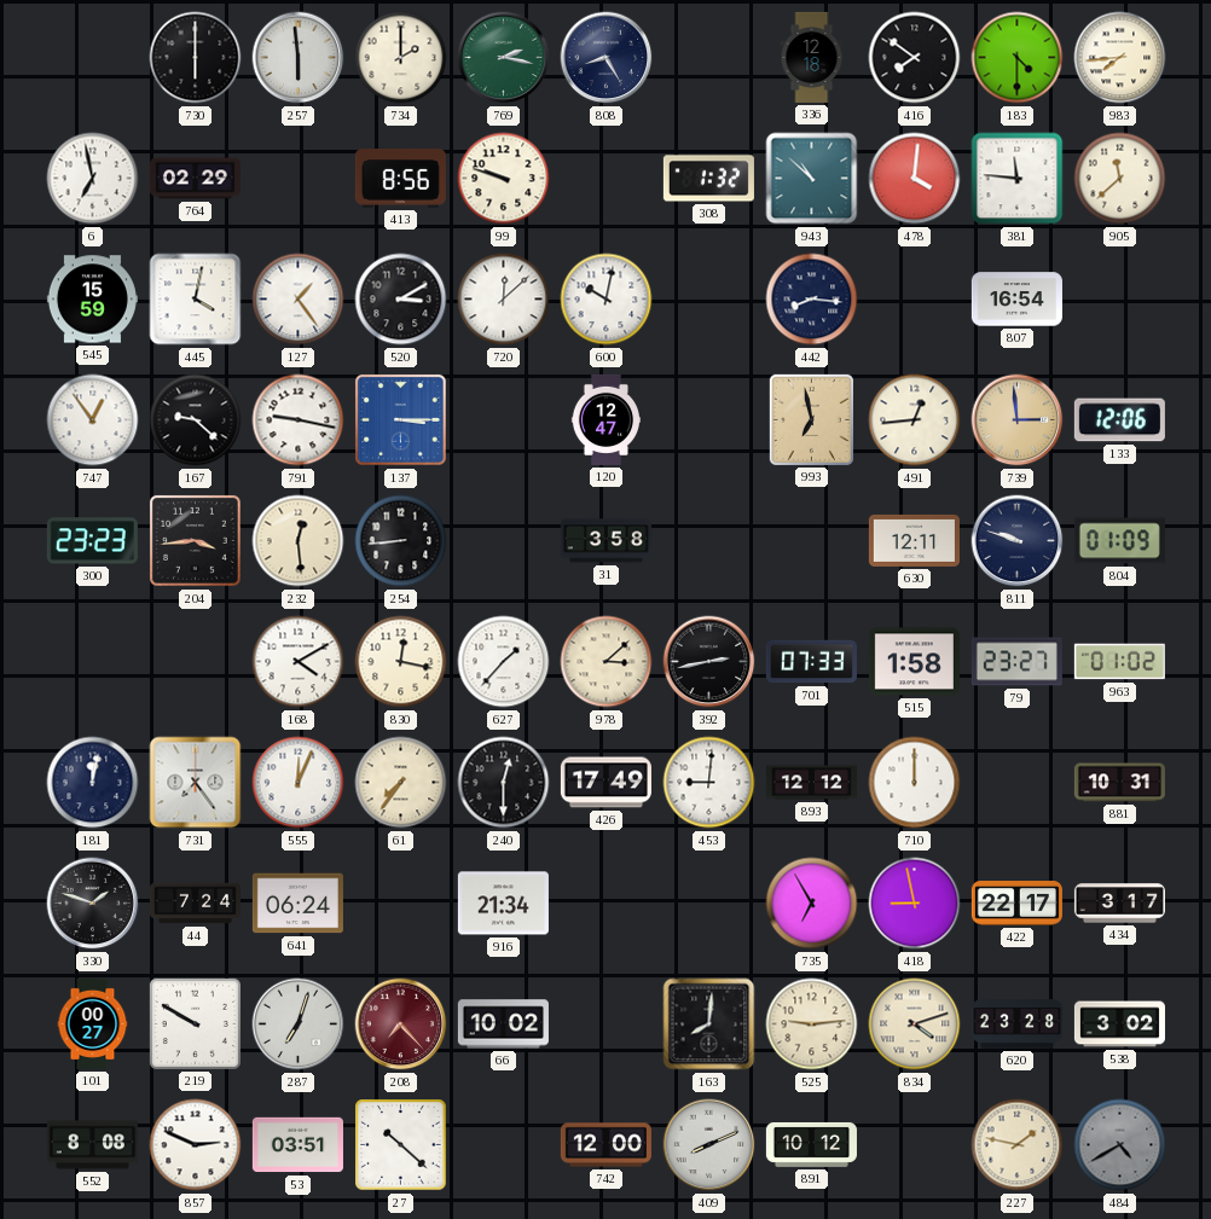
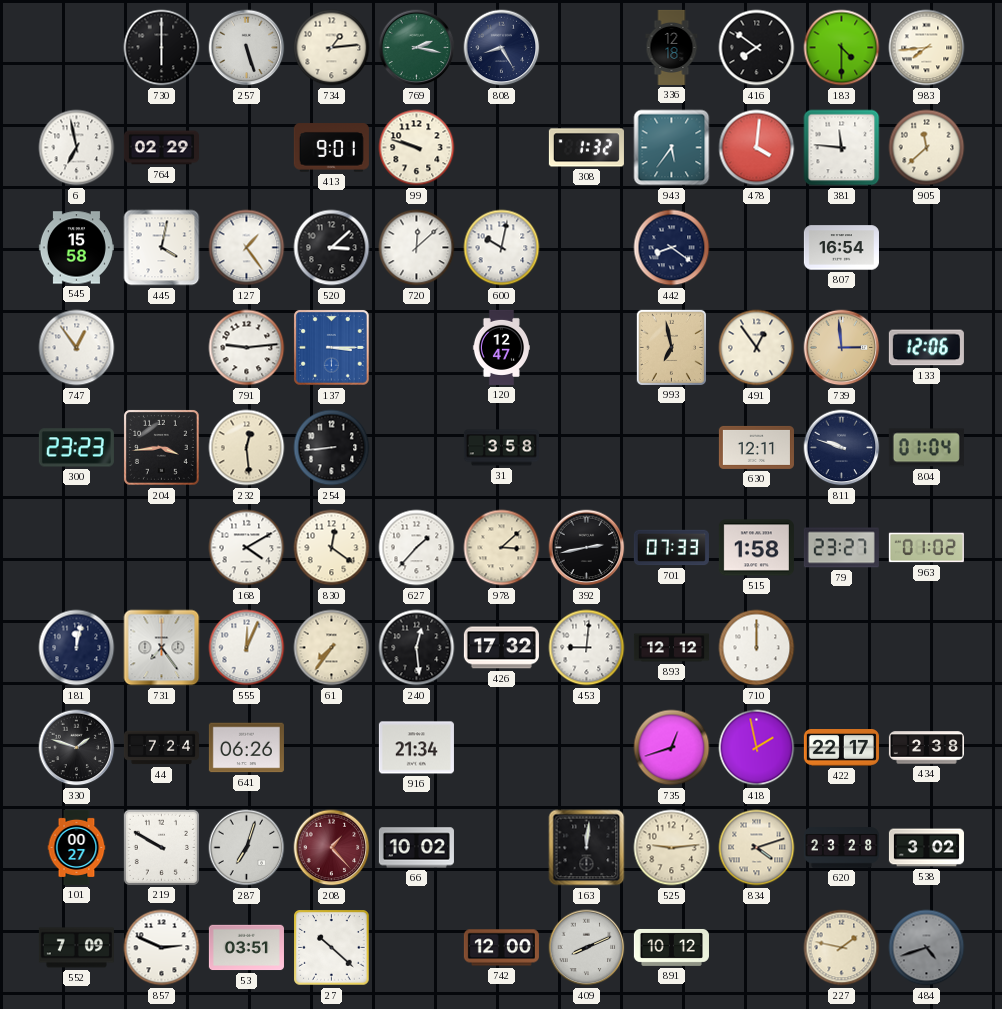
257: 5:59 -> 5:27 (247, 48)
734: 2:00 -> 1:14 (332, 48)
413: 8:56 -> 9:01 (331, 148)
943: 10:52 -> 5:36 (672, 148)
545: 15:59 -> 15:58 (76, 248)
520: 3:10 -> 3:08 (332, 248)
442: 8:16 -> 8:21 (672, 248)
167: 9:22 -> none (196, 420)
791: 9:17 -> 9:14 (247, 348)
491: 12:44 -> 12:54 (757, 348)
804: 01:09 -> 01:04 (926, 448)
830: 12:17 -> 12:21 (332, 548)
240: 12:30 -> 12:29 (417, 648)
426: 17:49 -> 17:32 (501, 648)
881: 10:31 -> none (1119, 783)
641: 06:24 -> 06:26 (246, 748)
735: 6:55 -> 12:42 (672, 748)
418: 8:58 -> 1:58 (757, 748)
434: 3:17 -> 2:38 (926, 748)
208: 7:23 -> 1:23 (332, 848)
163: 8:01 -> 12:01 (587, 848)
552: 8:08 -> 7:09 (76, 948)
484: 4:40 -> 4:42 (927, 948)
